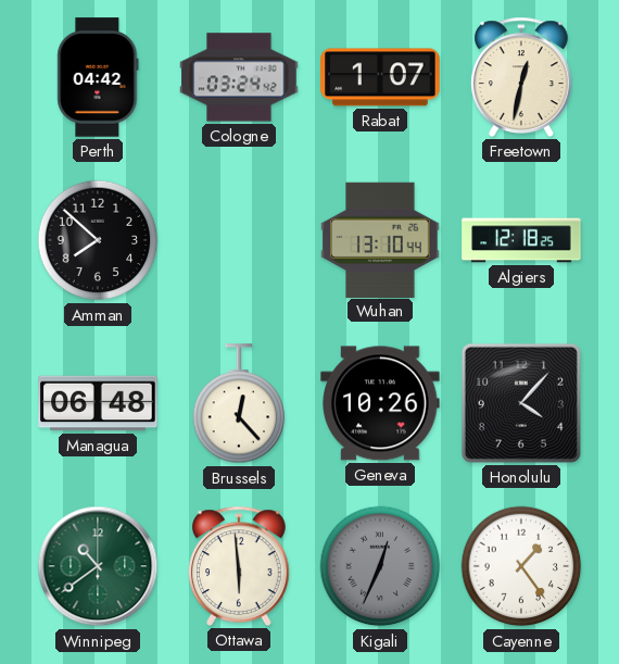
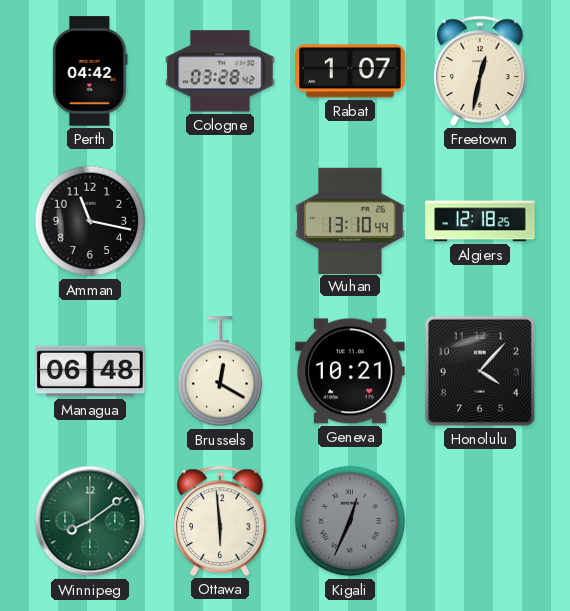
Cologne: 03:24 -> 03:28 (220, 71)
Amman: 7:52 -> 11:17 (90, 221)
Brussels: 12:23 -> 12:20 (220, 372)
Geneva: 10:26 -> 10:21 (350, 371)
Winnipeg: 10:39 -> 8:09 (90, 521)
Cayenne: 1:24 -> none (521, 566)
